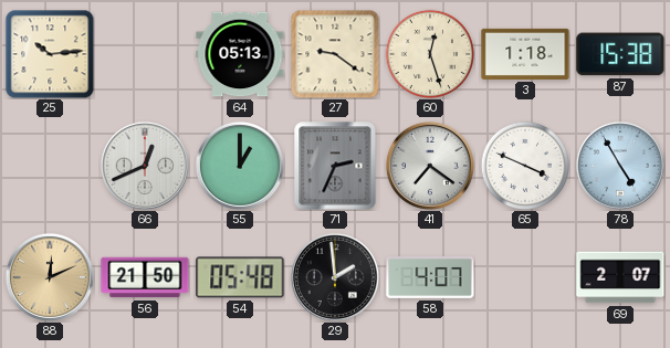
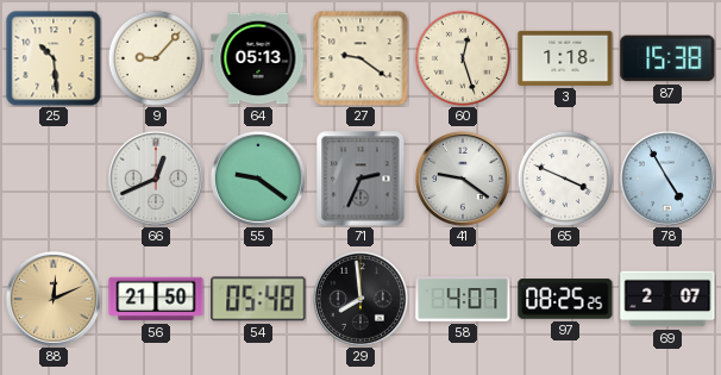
25: 10:14 -> 10:29 (54, 58)
9: none -> 9:07 (155, 57)
55: 1:00 -> 9:21 (258, 179)
41: 7:21 -> 9:21 (463, 179)
29: 1:59 -> 7:59 (360, 299)
97: none -> 08:25 (565, 299)
